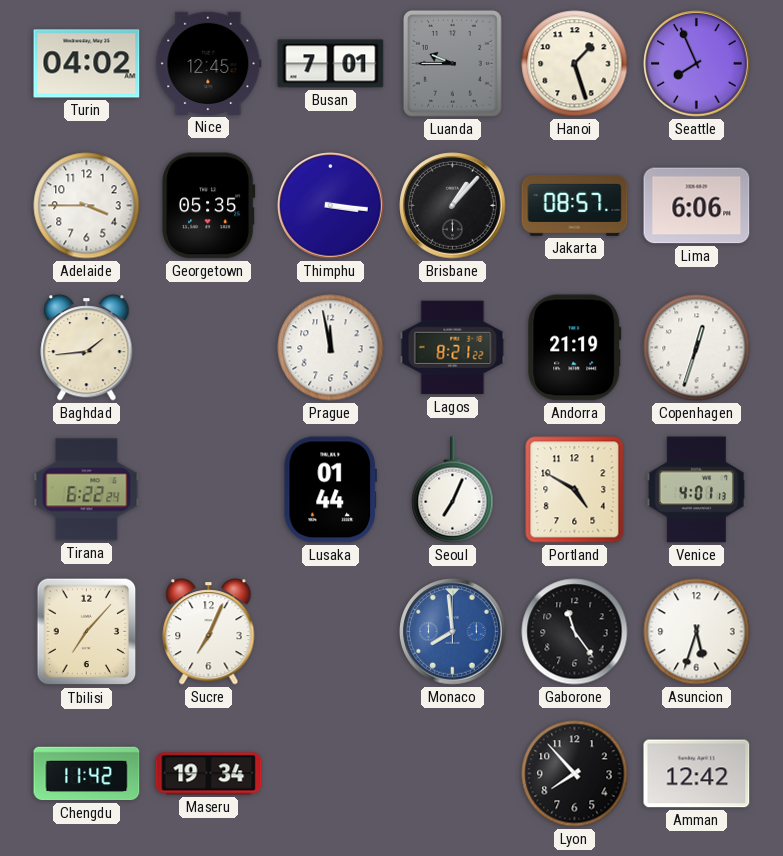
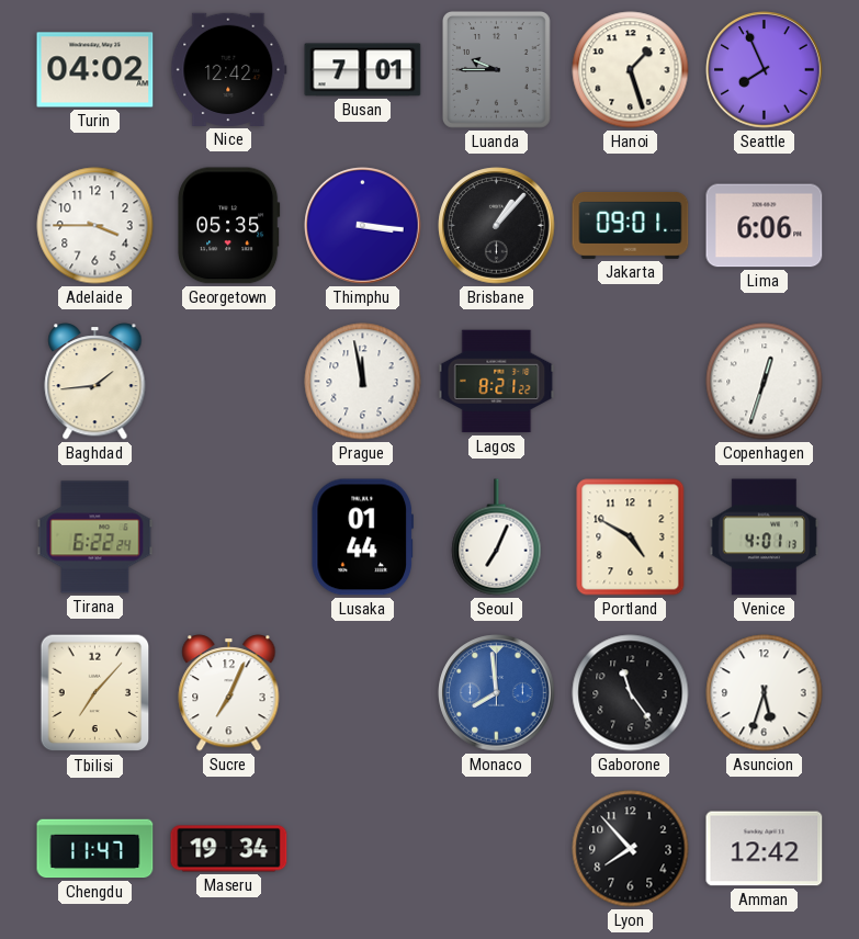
Nice: 12:45 -> 12:42 (229, 69)
Jakarta: 08:57 -> 09:01 (631, 225)
Andorra: 21:19 -> none (575, 348)
Chengdu: 11:42 -> 11:47 (95, 849)
